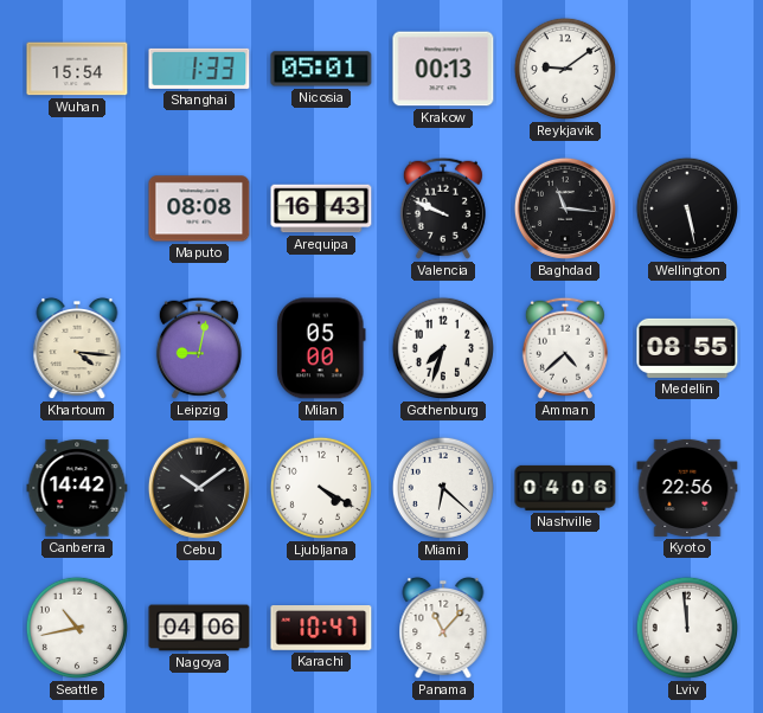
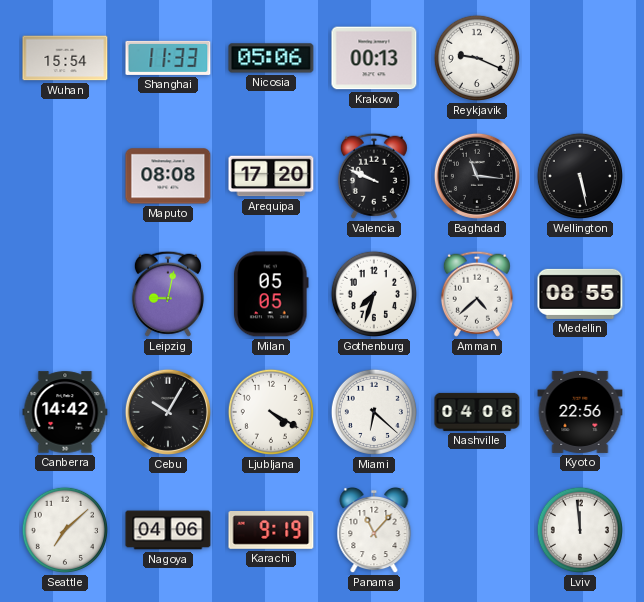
Shanghai: 1:33 -> 11:33 (168, 58)
Nicosia: 05:01 -> 05:06 (271, 58)
Reykjavik: 9:09 -> 9:19 (477, 58)
Arequipa: 16:43 -> 17:20 (271, 176)
Khartoum: 4:16 -> none (77, 348)
Milan: 05:00 -> 05:05 (271, 294)
Cebu: 10:09 -> 10:05 (168, 412)
Seattle: 10:43 -> 7:08 (65, 530)
Karachi: 10:47 -> 9:19 (271, 530)
